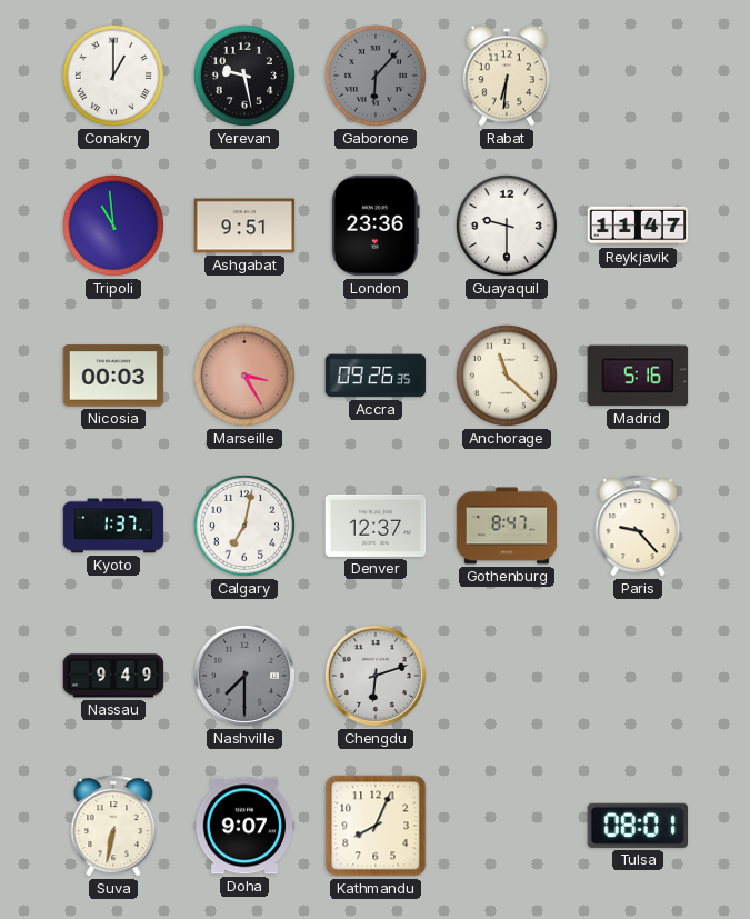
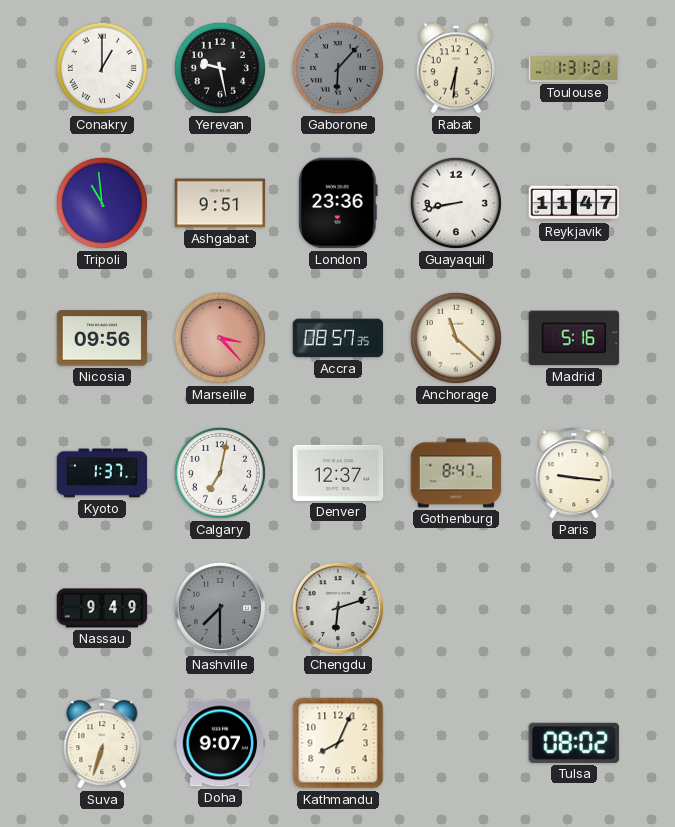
Toulouse: none -> 1:31 (574, 68)
Guayaquil: 9:30 -> 8:43 (456, 203)
Nicosia: 00:03 -> 09:56 (102, 338)
Marseille: 3:25 -> 3:23 (220, 338)
Accra: 09:26 -> 08:57 (338, 338)
Paris: 9:23 -> 9:16 (574, 473)
Suva: 6:32 -> 6:33 (102, 743)
Tulsa: 08:01 -> 08:02 (573, 743)
